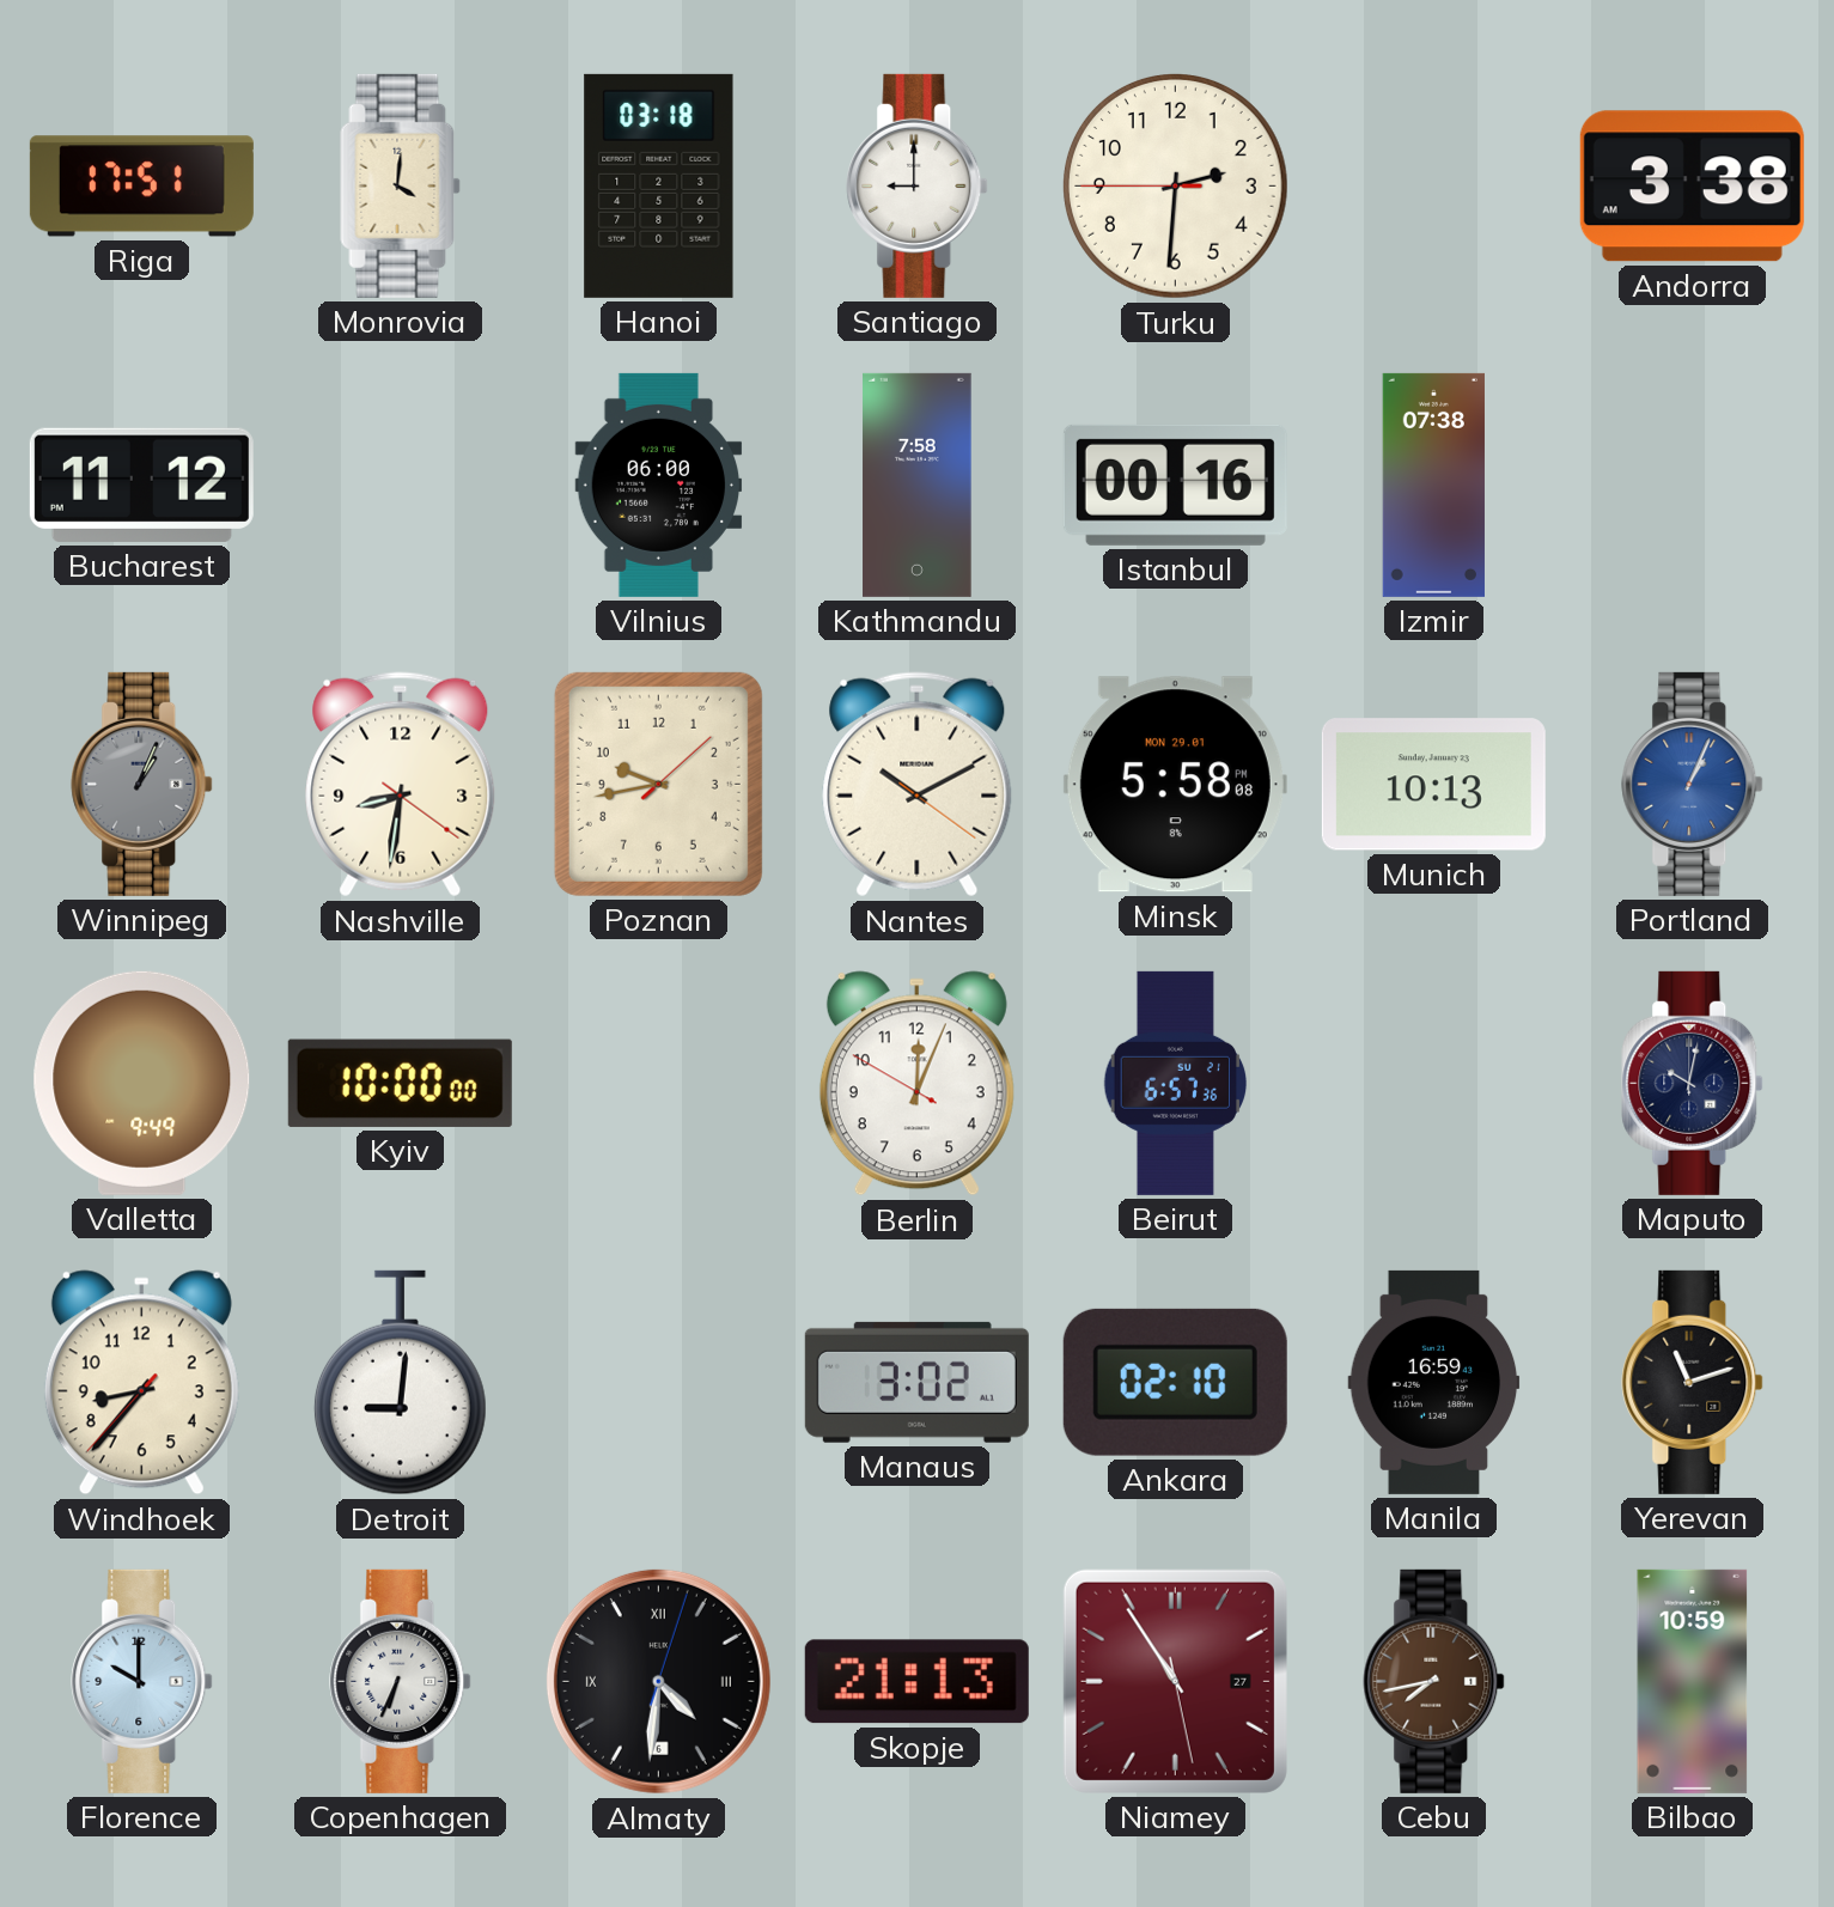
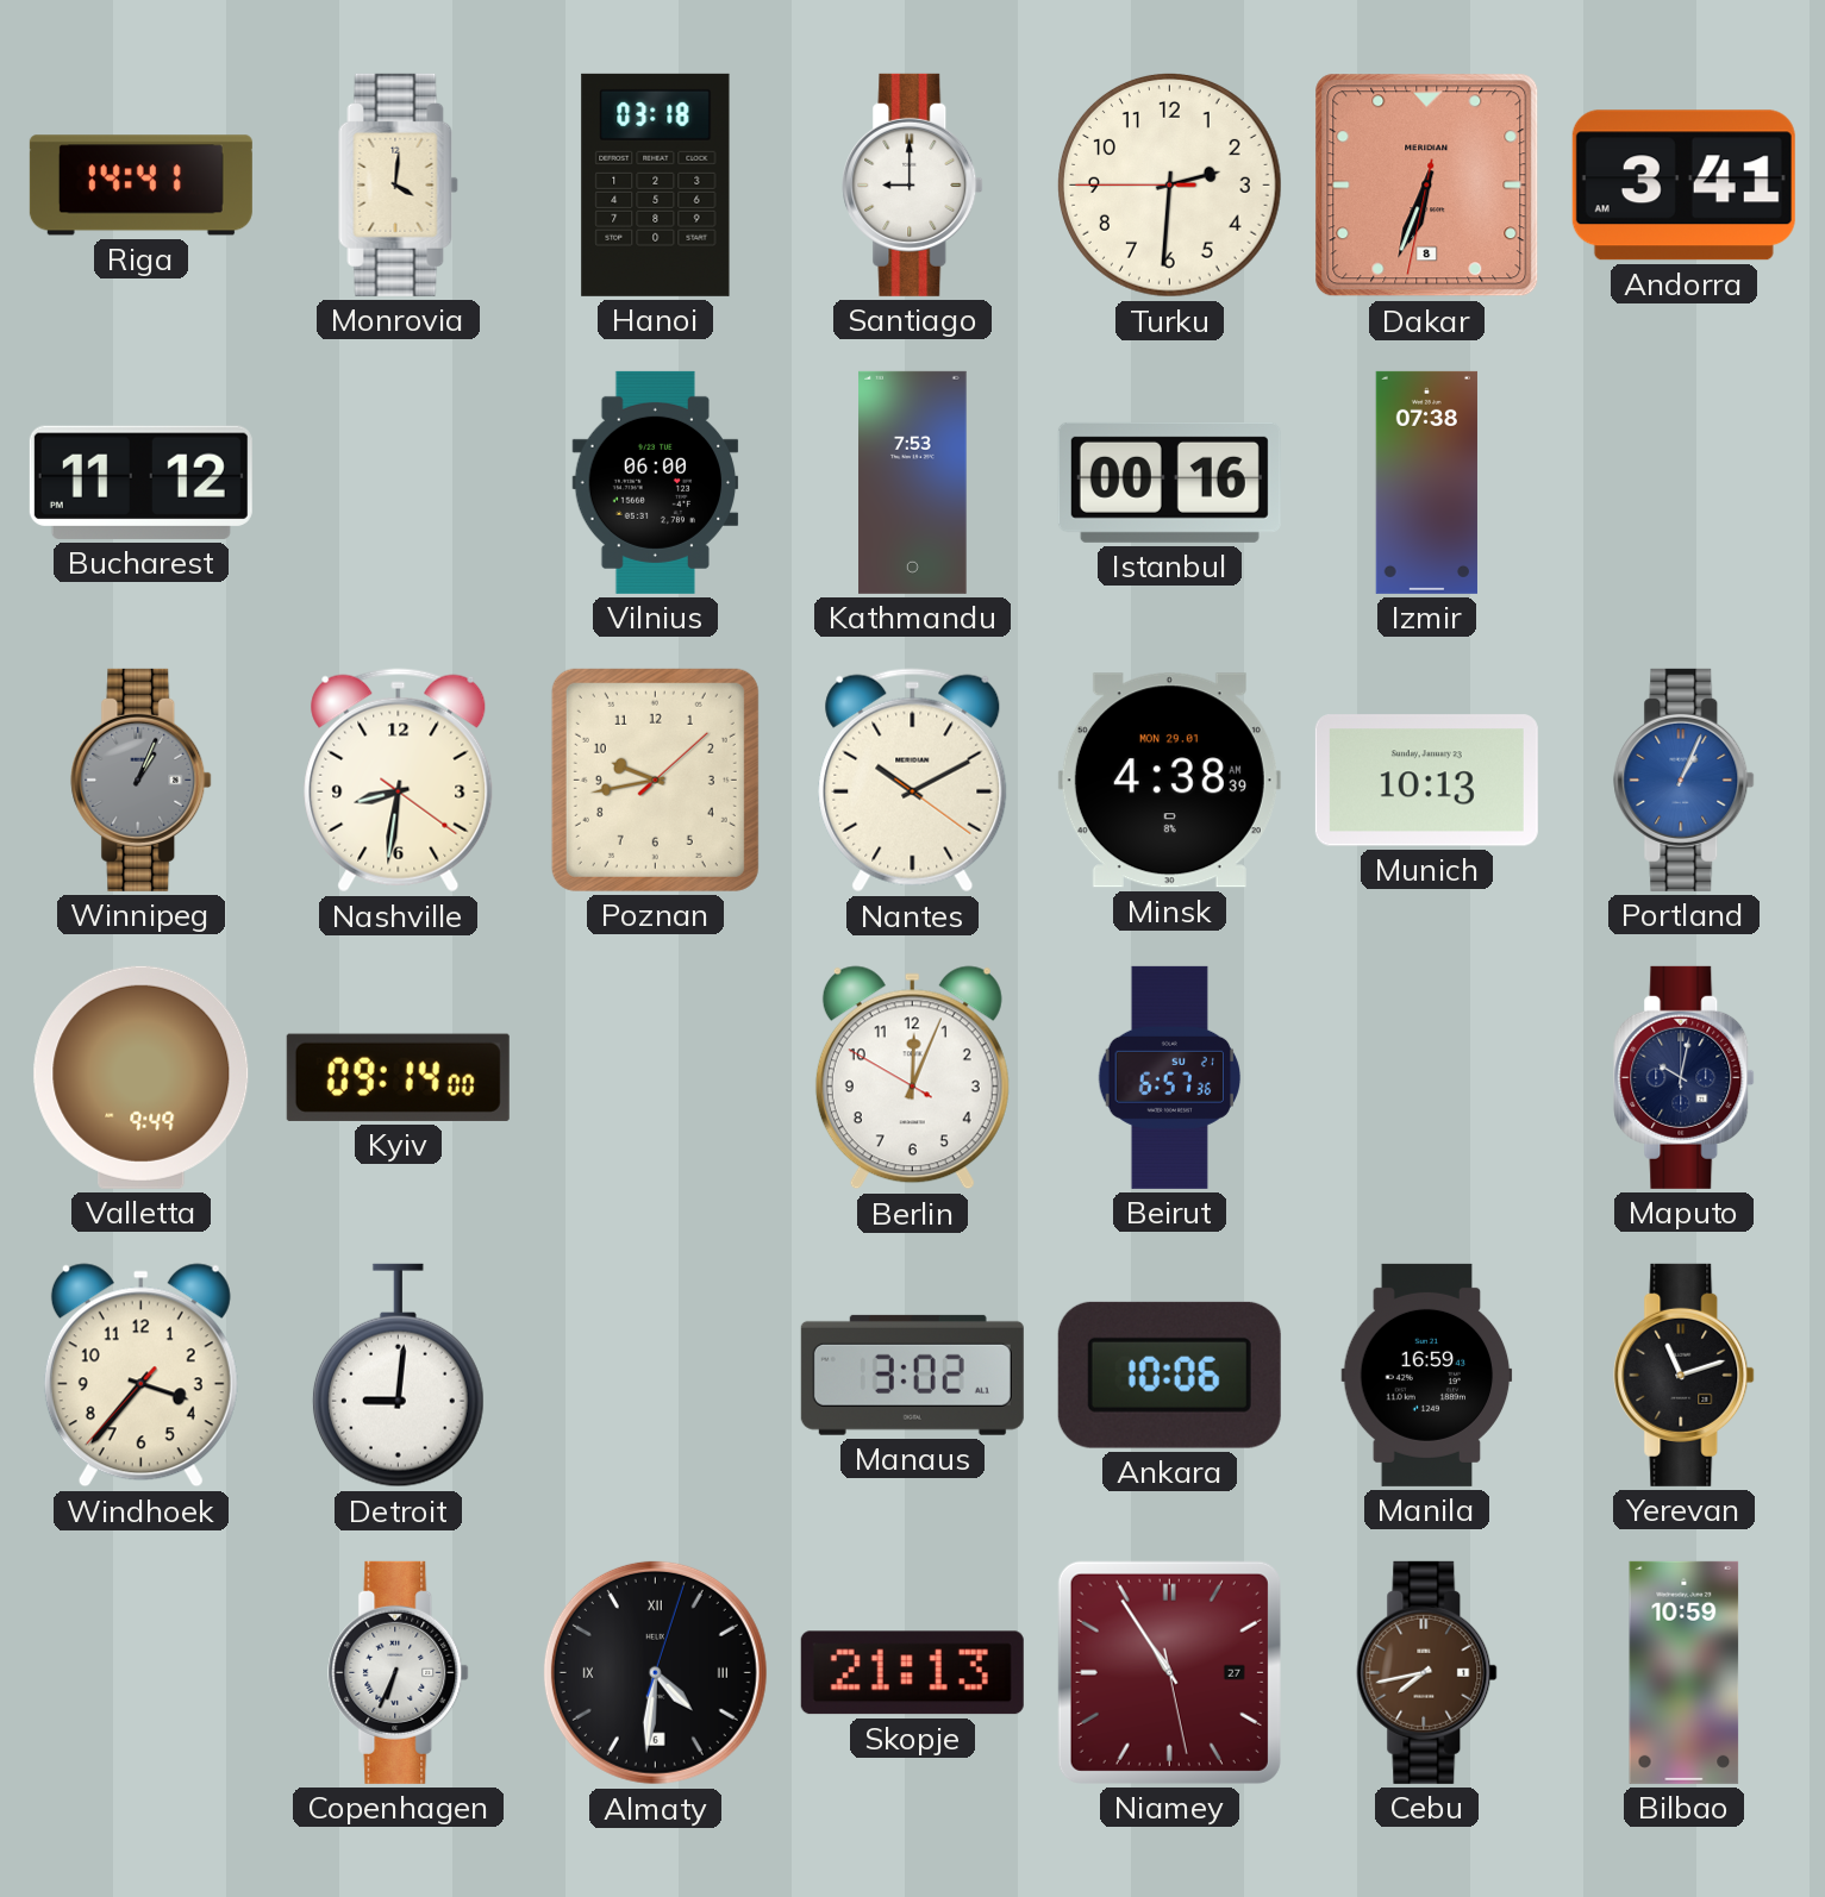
Riga: 17:51 -> 14:41 (140, 186)
Dakar: none -> 6:33 (1427, 186)
Andorra: 3:38 -> 3:41 (1683, 186)
Kathmandu: 7:58 -> 7:53 (913, 482)
Minsk: 5:58 -> 4:38 (1169, 781)
Kyiv: 10:00 -> 09:14 (398, 1077)
Windhoek: 8:36 -> 3:36 (140, 1376)
Ankara: 02:10 -> 10:06 (1169, 1375)
Florence: 10:00 -> none (142, 1681)
